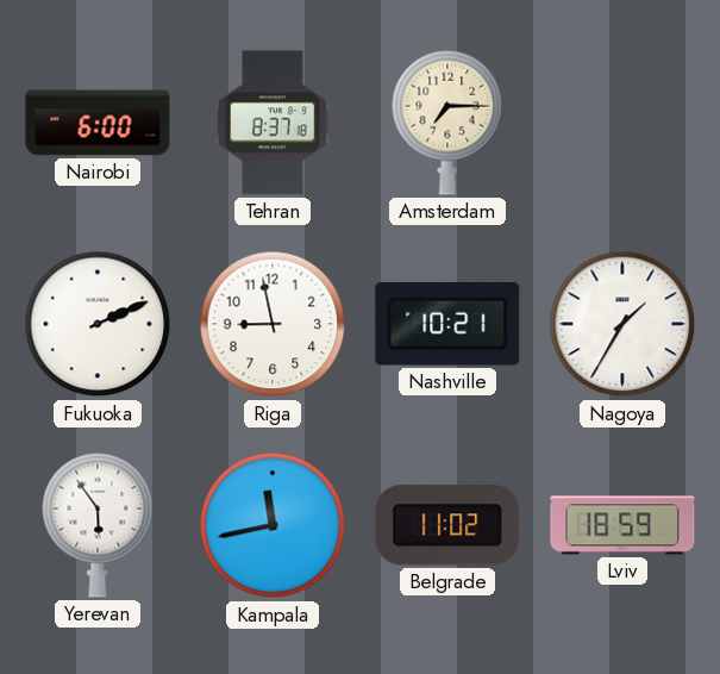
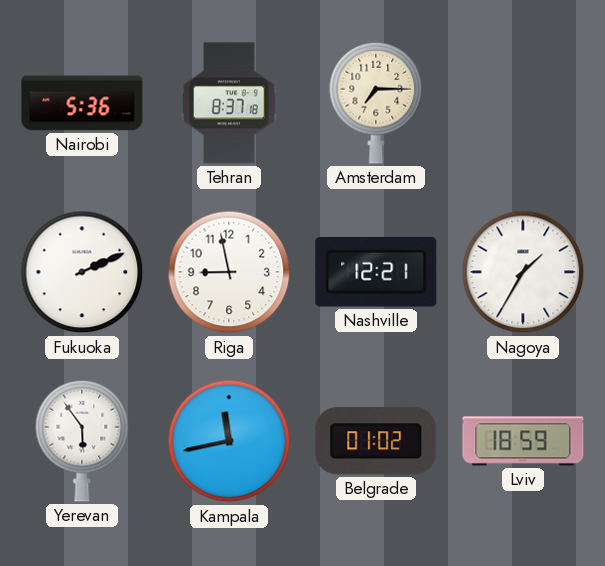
Nairobi: 6:00 -> 5:36 (82, 103)
Nashville: 10:21 -> 12:21 (376, 272)
Belgrade: 11:02 -> 01:02 (376, 441)
